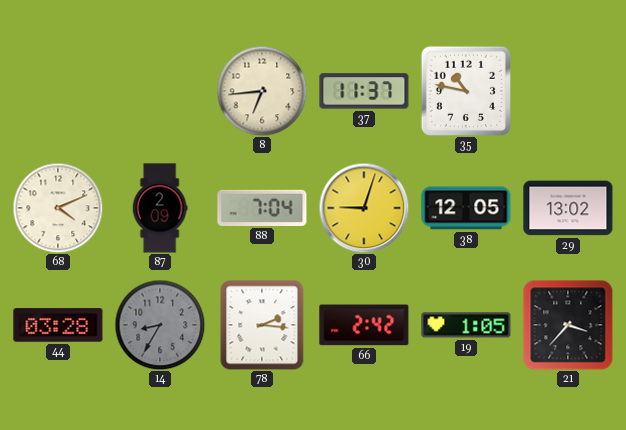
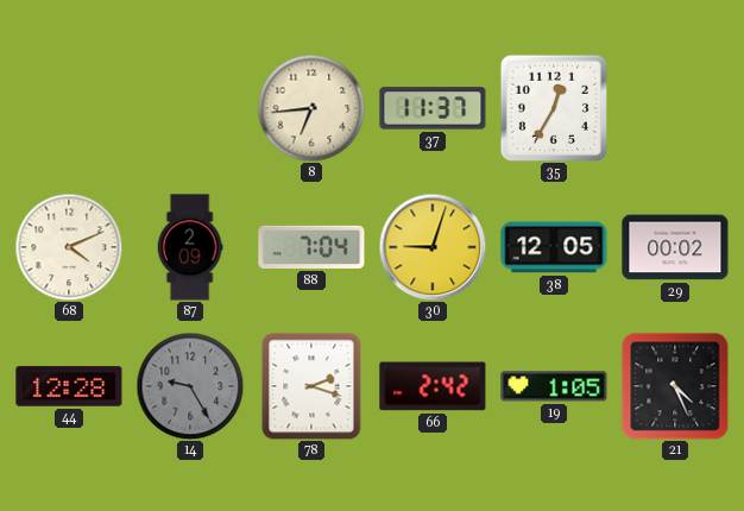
35: 10:47 -> 12:35 (554, 108)
29: 13:02 -> 00:02 (675, 247)
44: 03:28 -> 12:28 (69, 386)
14: 8:35 -> 9:25 (190, 386)
78: 2:16 -> 2:18 (311, 386)
21: 3:37 -> 4:26 (675, 386)
